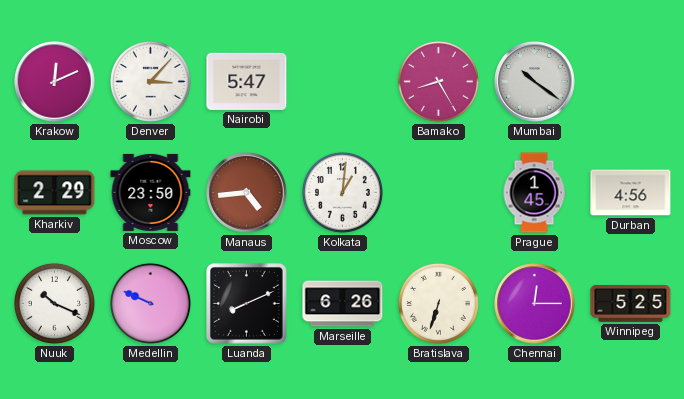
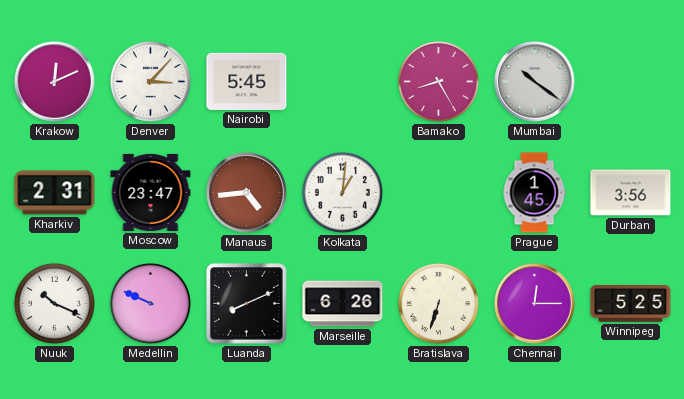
Nairobi: 5:47 -> 5:45 (247, 81)
Kharkiv: 2:29 -> 2:31 (55, 193)
Moscow: 23:50 -> 23:47 (151, 192)
Durban: 4:56 -> 3:56 (631, 193)
